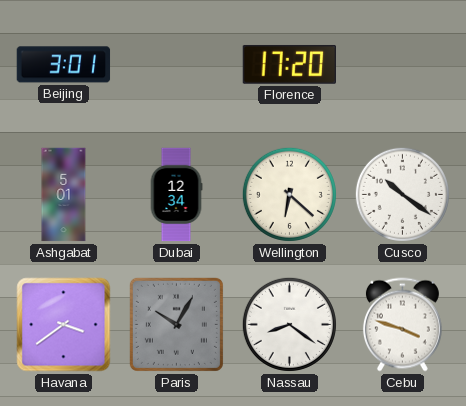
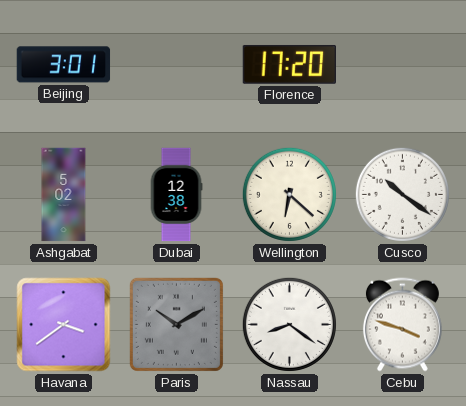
Ashgabat: 5:01 -> 5:02 (64, 195)
Dubai: 12:34 -> 12:38 (176, 195)
Paris: 10:05 -> 10:10 (176, 324)
